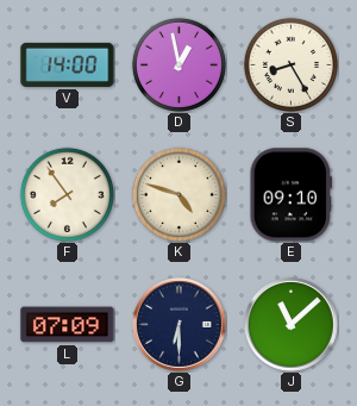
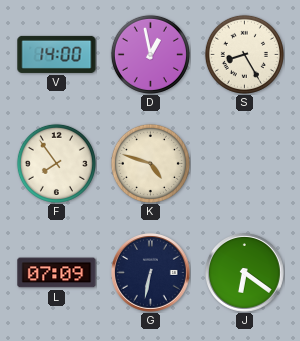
E: 09:10 -> none (290, 195)
G: 6:30 -> 6:32 (151, 273)
J: 11:08 -> 6:21 (245, 273)
